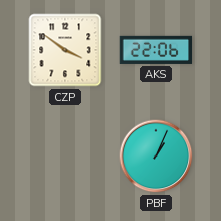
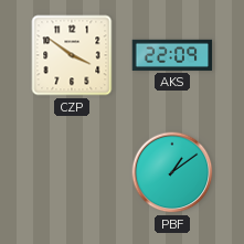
AKS: 22:06 -> 22:09 (172, 55)
PBF: 1:04 -> 1:09 (172, 172)
